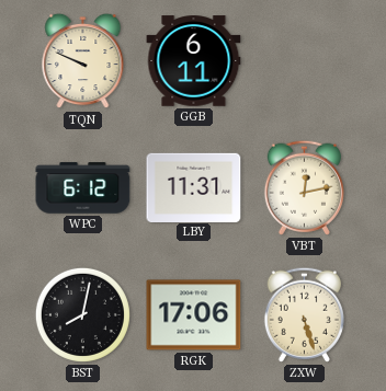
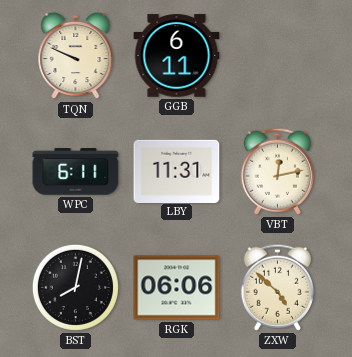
WPC: 6:12 -> 6:11 (76, 172)
RGK: 17:06 -> 06:06 (177, 288)
ZXW: 5:27 -> 4:52 (277, 287)
